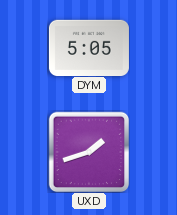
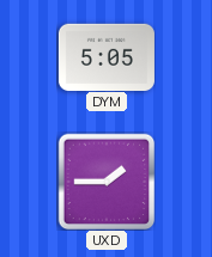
UXD: 1:42 -> 1:45 (107, 182)
